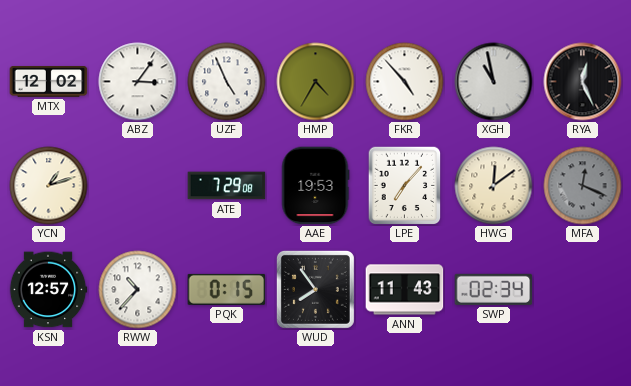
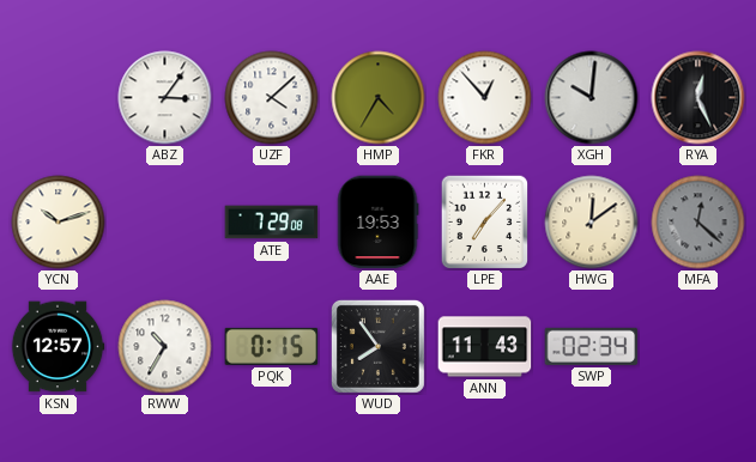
MTX: 12:02 -> none (49, 82)
UZF: 4:56 -> 4:08 (272, 98)
FKR: 4:53 -> 12:53 (485, 98)
XGH: 10:58 -> 10:01 (592, 98)
YCN: 1:12 -> 10:12 (59, 223)
MFA: 12:19 -> 12:22 (698, 223)
RWW: 10:37 -> 10:35 (165, 347)
